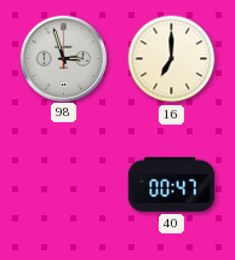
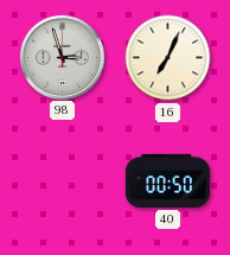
16: 7:00 -> 7:04 (168, 58)
40: 00:47 -> 00:50 (167, 180)
